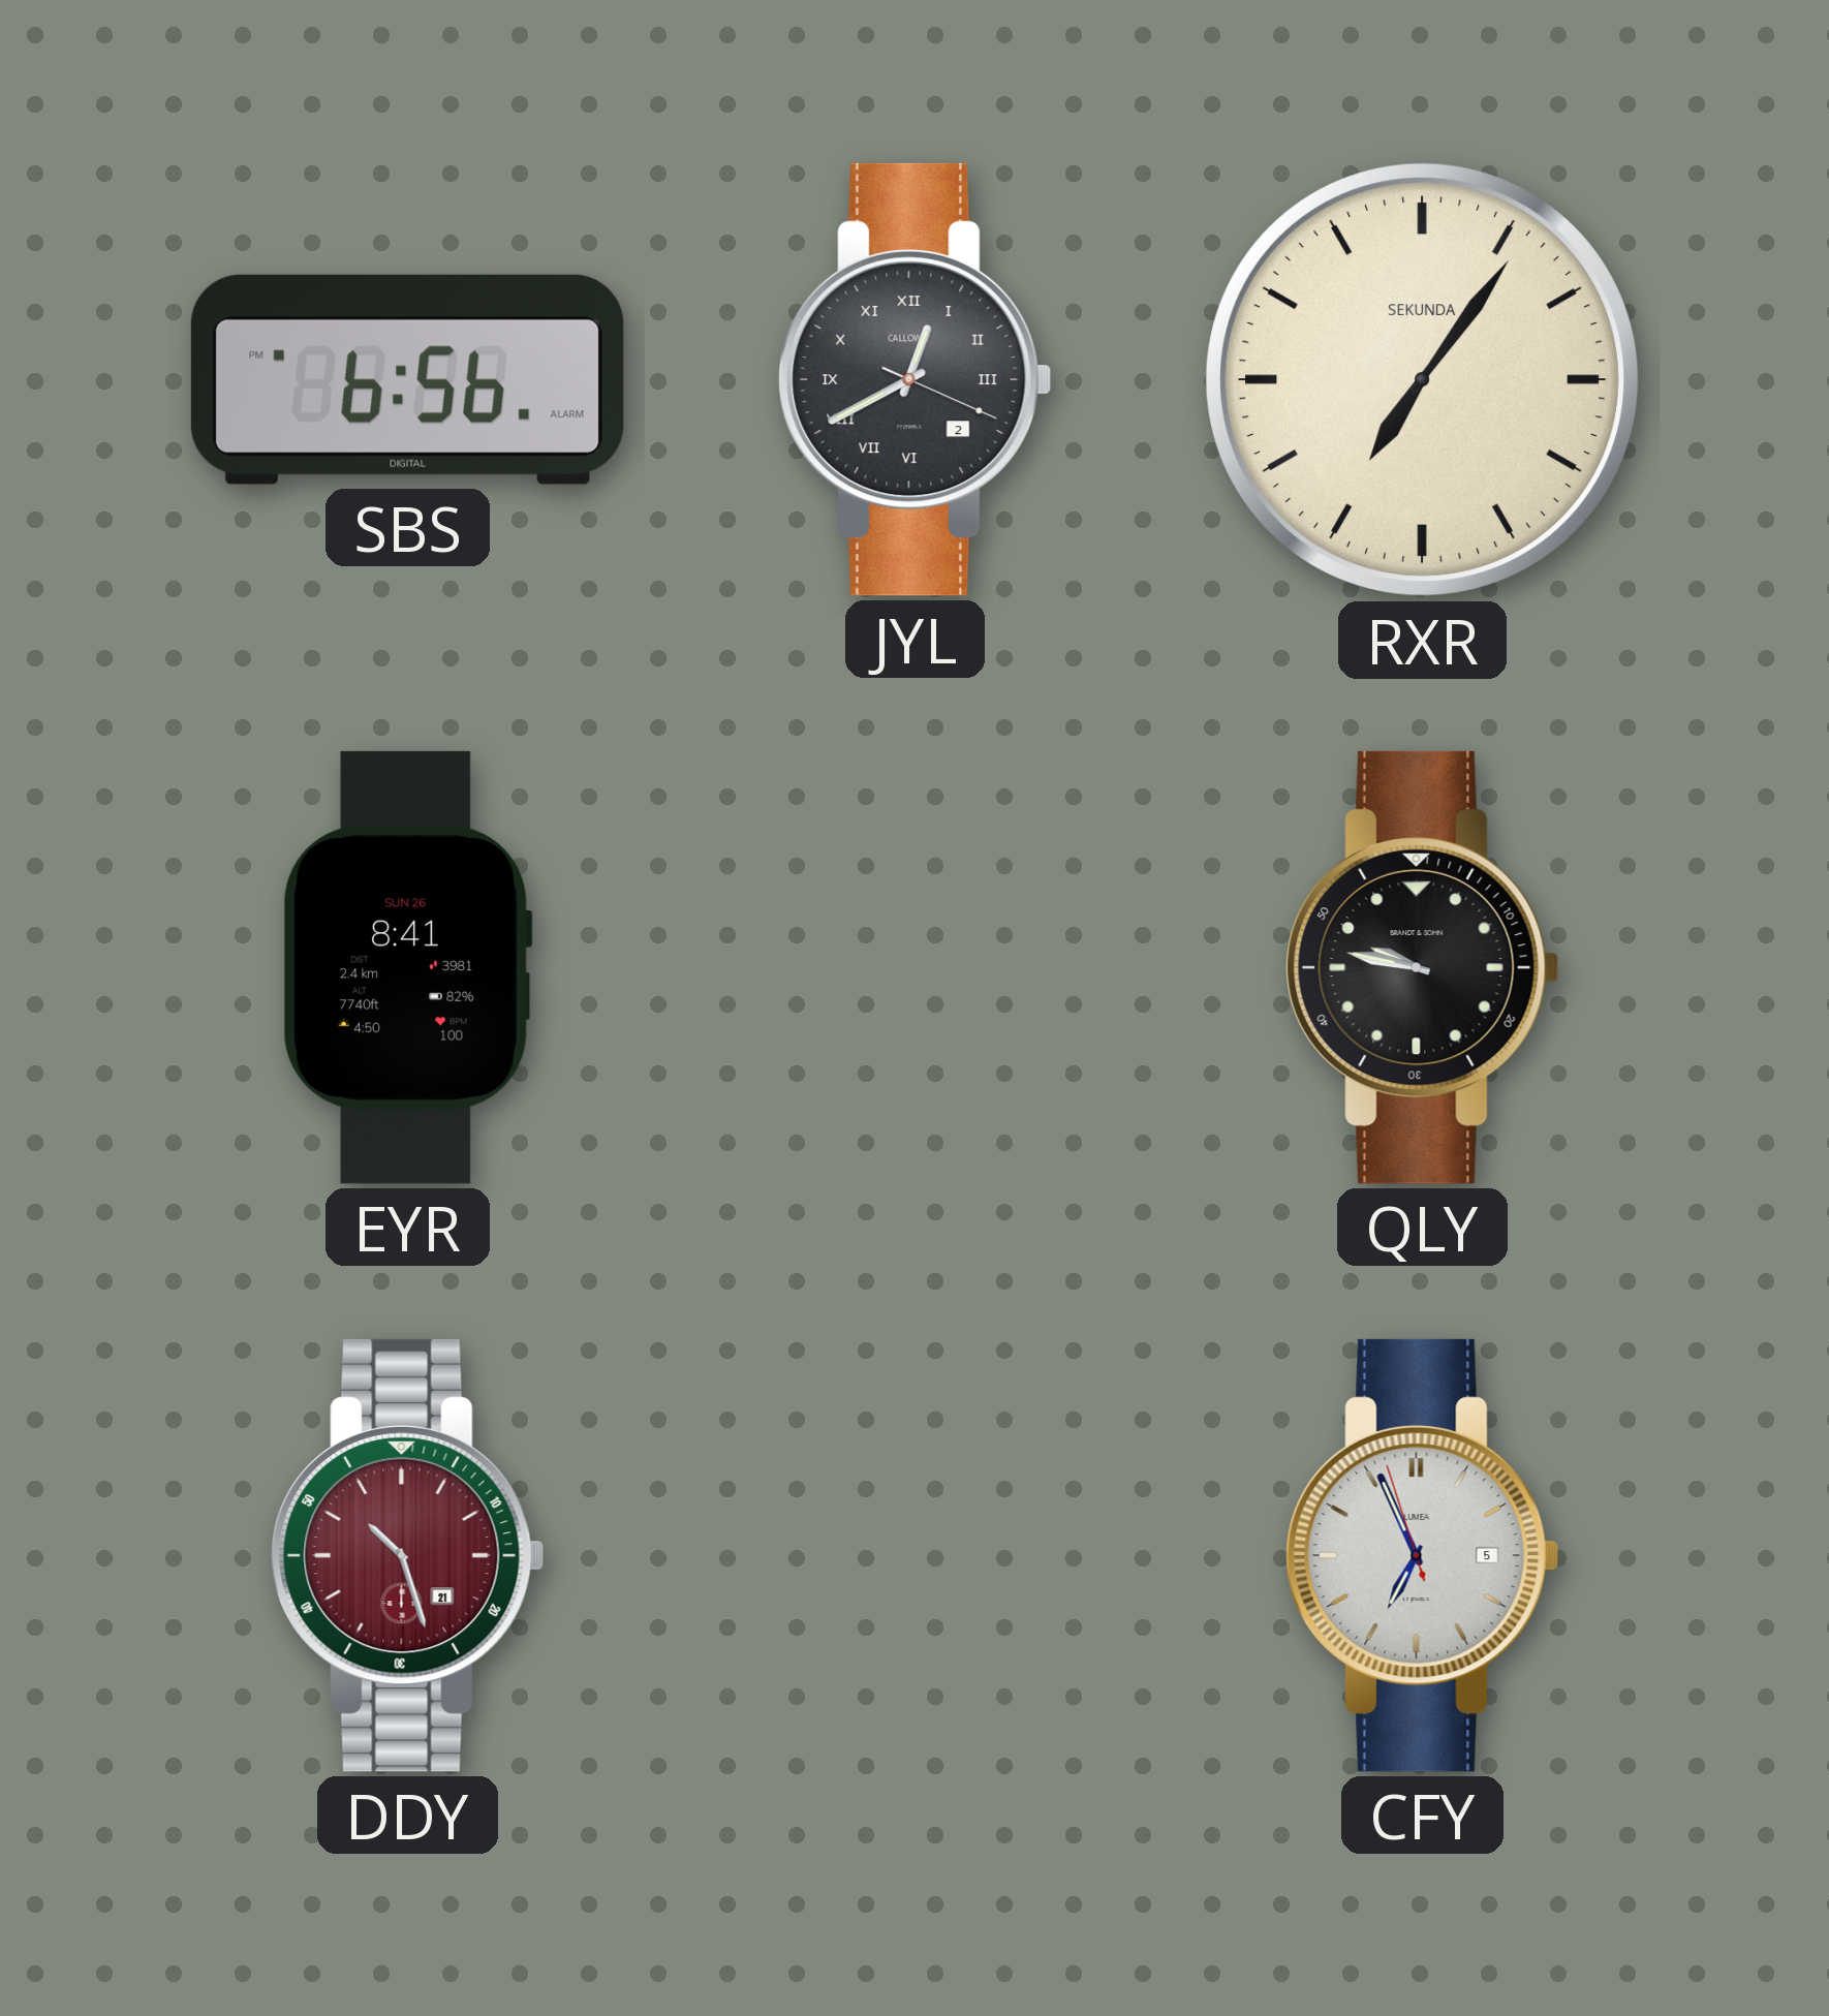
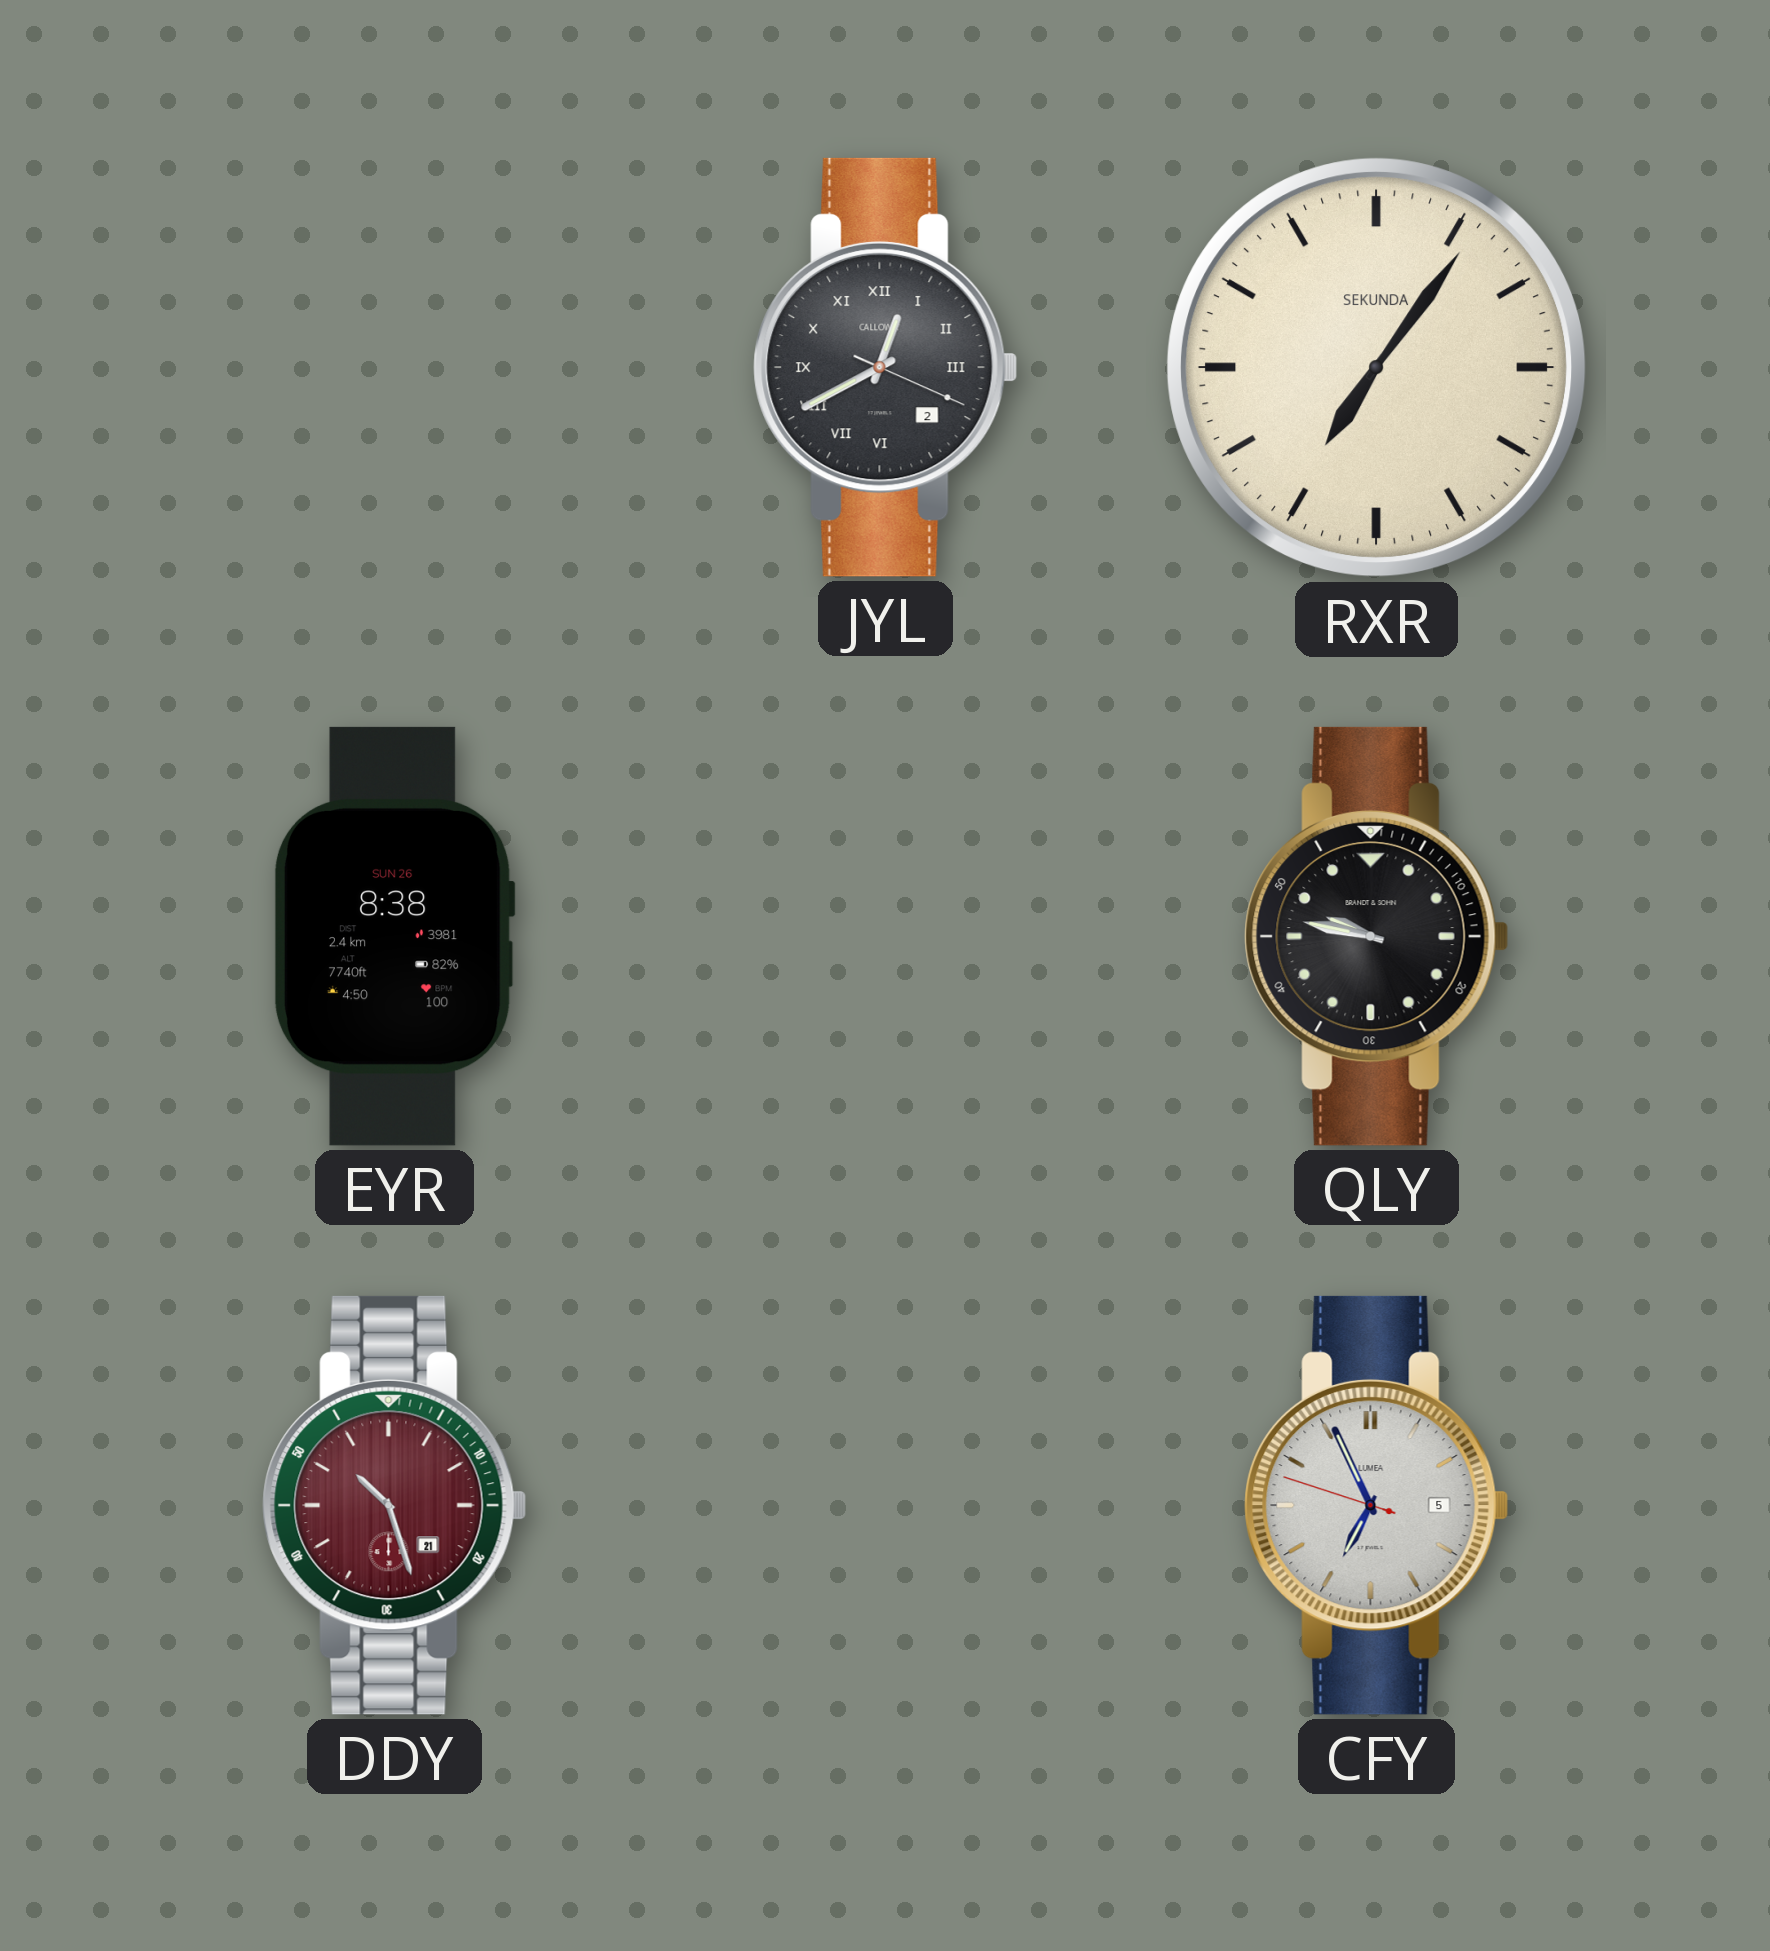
SBS: 6:56 -> none (407, 379)
EYR: 8:41 -> 8:38 (394, 936)
CFY: 6:55:57 -> 6:55:48 (1377, 1505)
